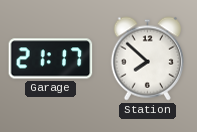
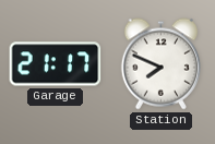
Station: 7:52 -> 7:49 (160, 64)
